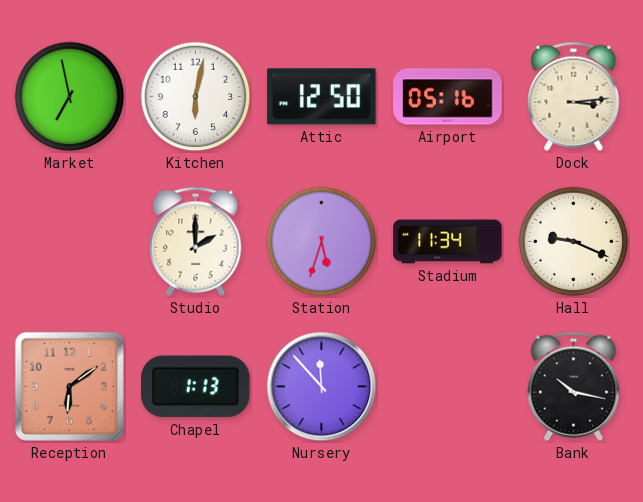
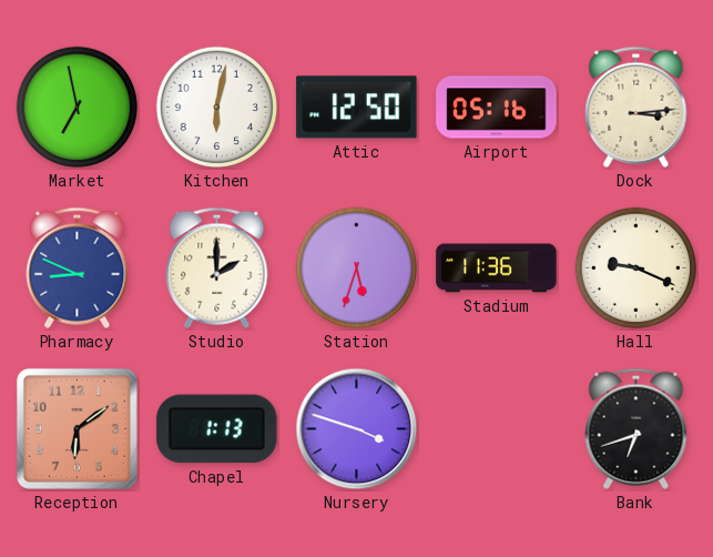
Pharmacy: none -> 8:49 (78, 267)
Stadium: 11:34 -> 11:36 (497, 269)
Nursery: 11:53 -> 3:48 (357, 429)
Bank: 10:17 -> 6:42 (636, 428)
